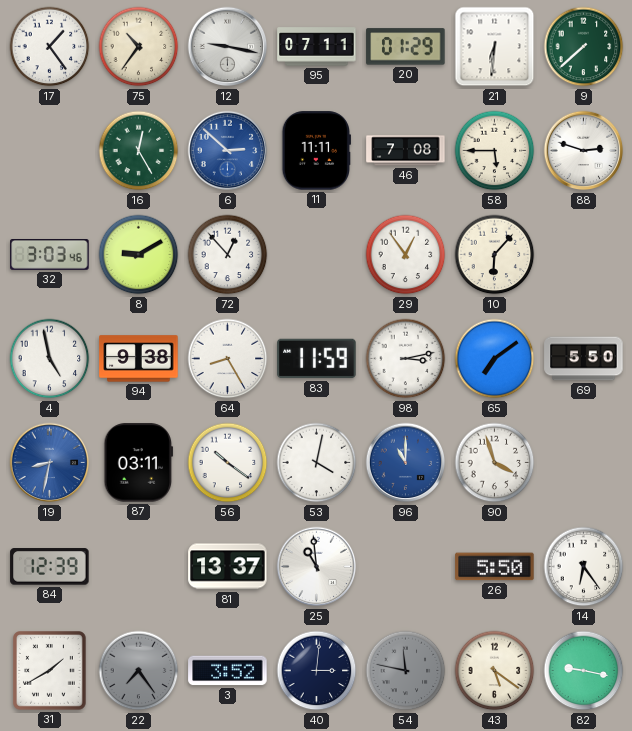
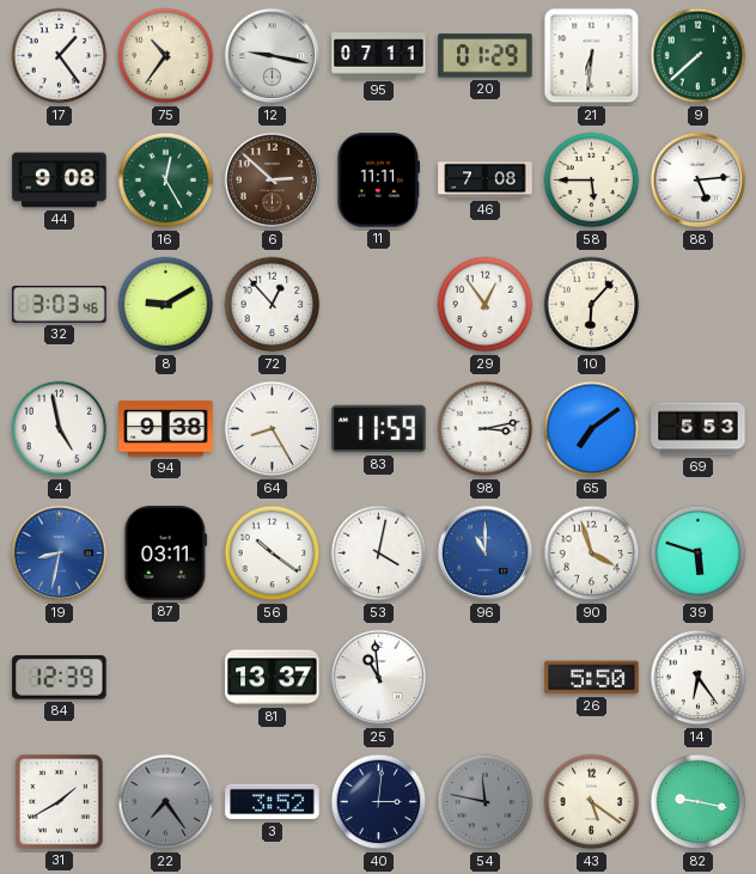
44: none -> 9:08 (60, 181)
6 dial: blue -> brown (273, 181)
88: 2:48 -> 5:14 (699, 181)
69: 5:50 -> 5:53 (699, 429)
39: none -> 5:48 (699, 554)
